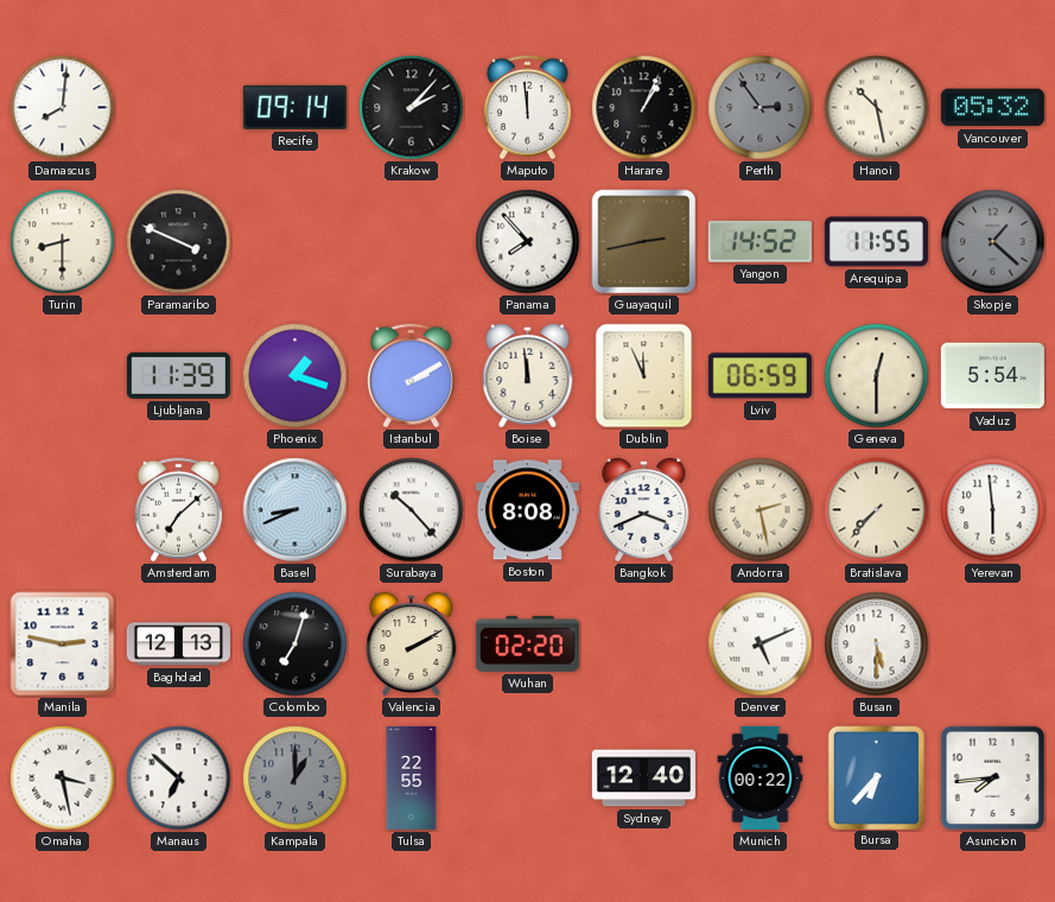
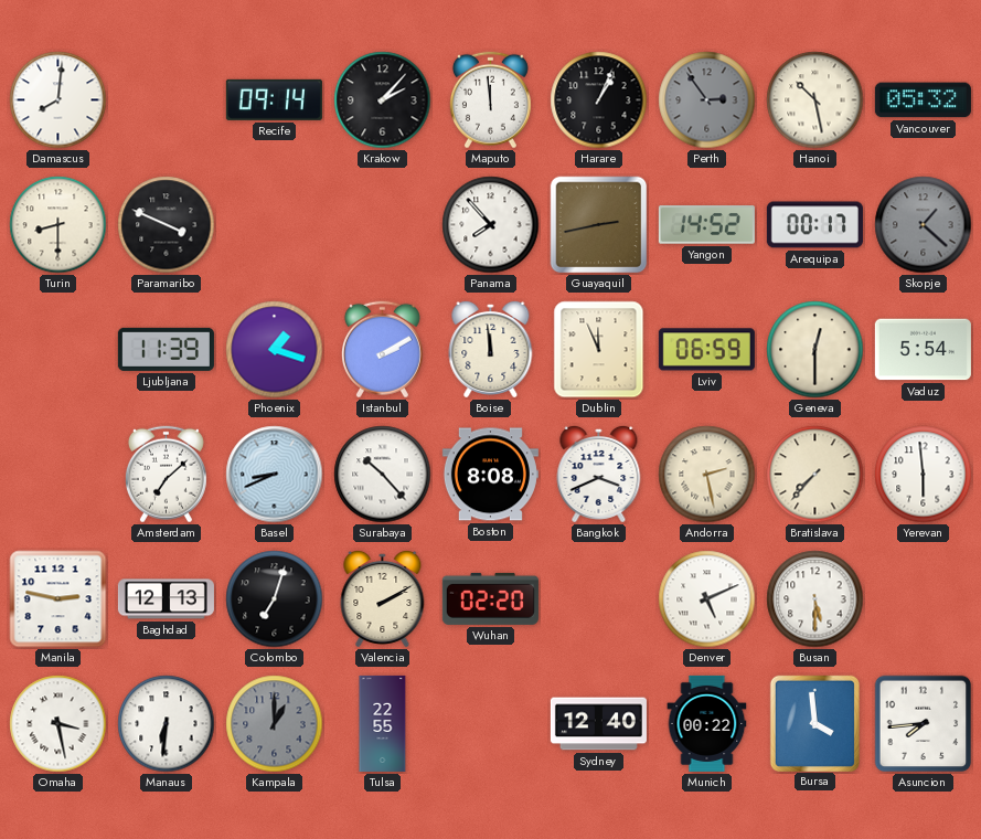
Arequipa: 11:55 -> 00:17 (814, 225)
Manaus: 6:52 -> 6:31 (167, 724)
Bursa: 6:37 -> 3:59 (814, 723)
